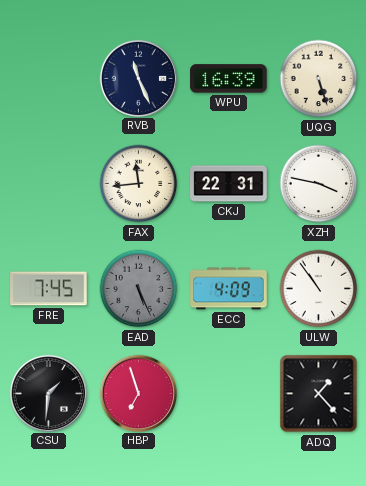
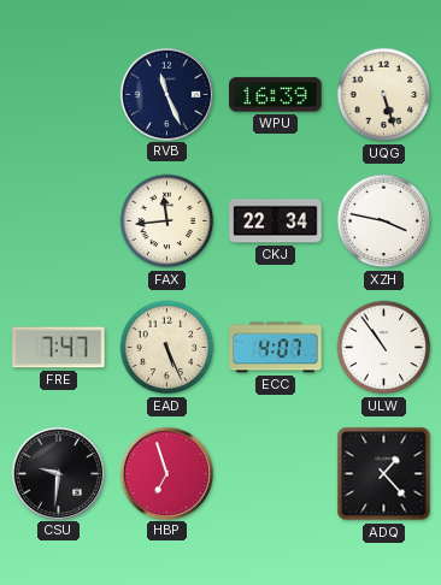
CKJ: 22:31 -> 22:34 (276, 221)
FRE: 7:45 -> 7:47 (59, 348)
EAD dial: grey -> cream (167, 348)
ECC: 4:09 -> 4:07 (276, 348)
CSU: 1:31 -> 9:31 (58, 473)
